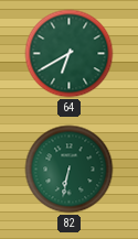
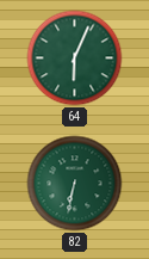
64: 6:40 -> 6:04 (75, 58)
